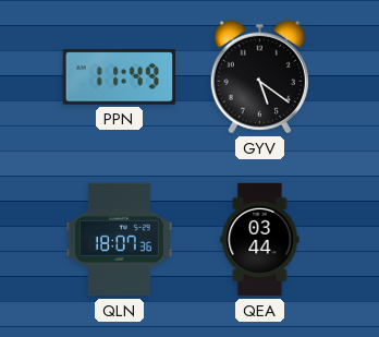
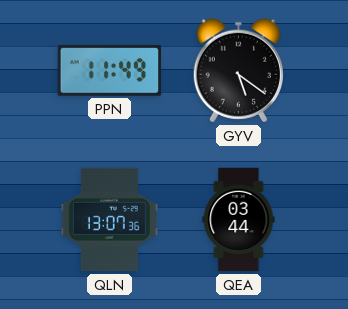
QLN: 18:07 -> 13:07 (109, 220)
